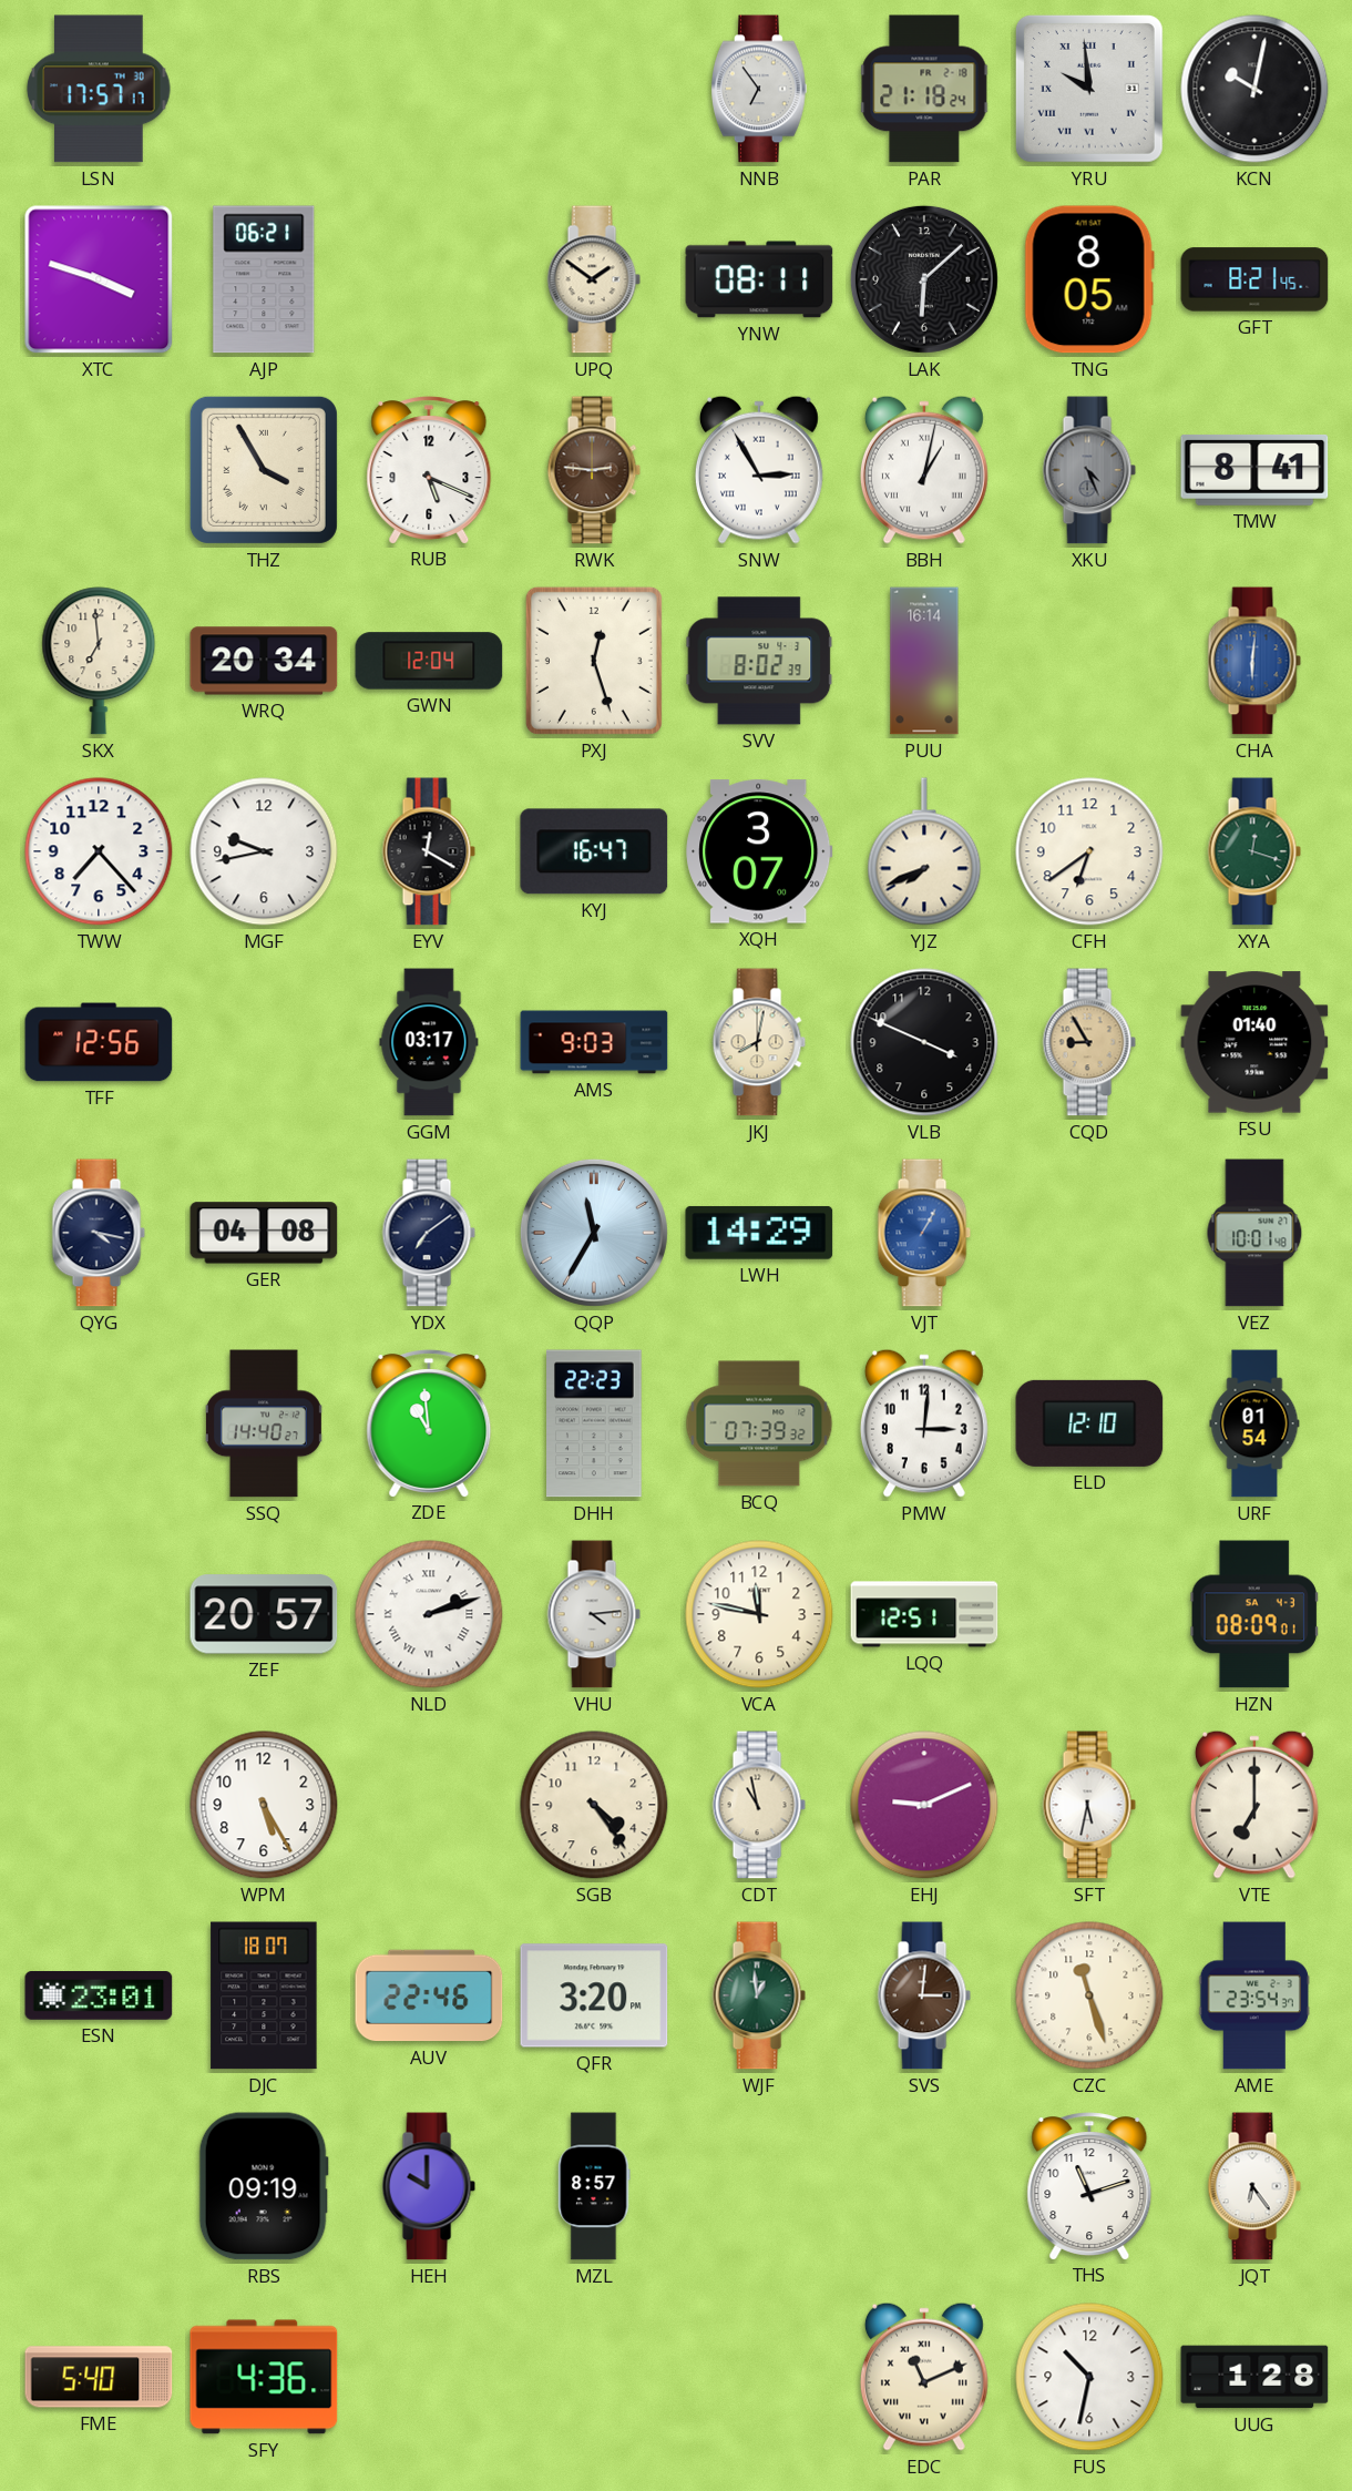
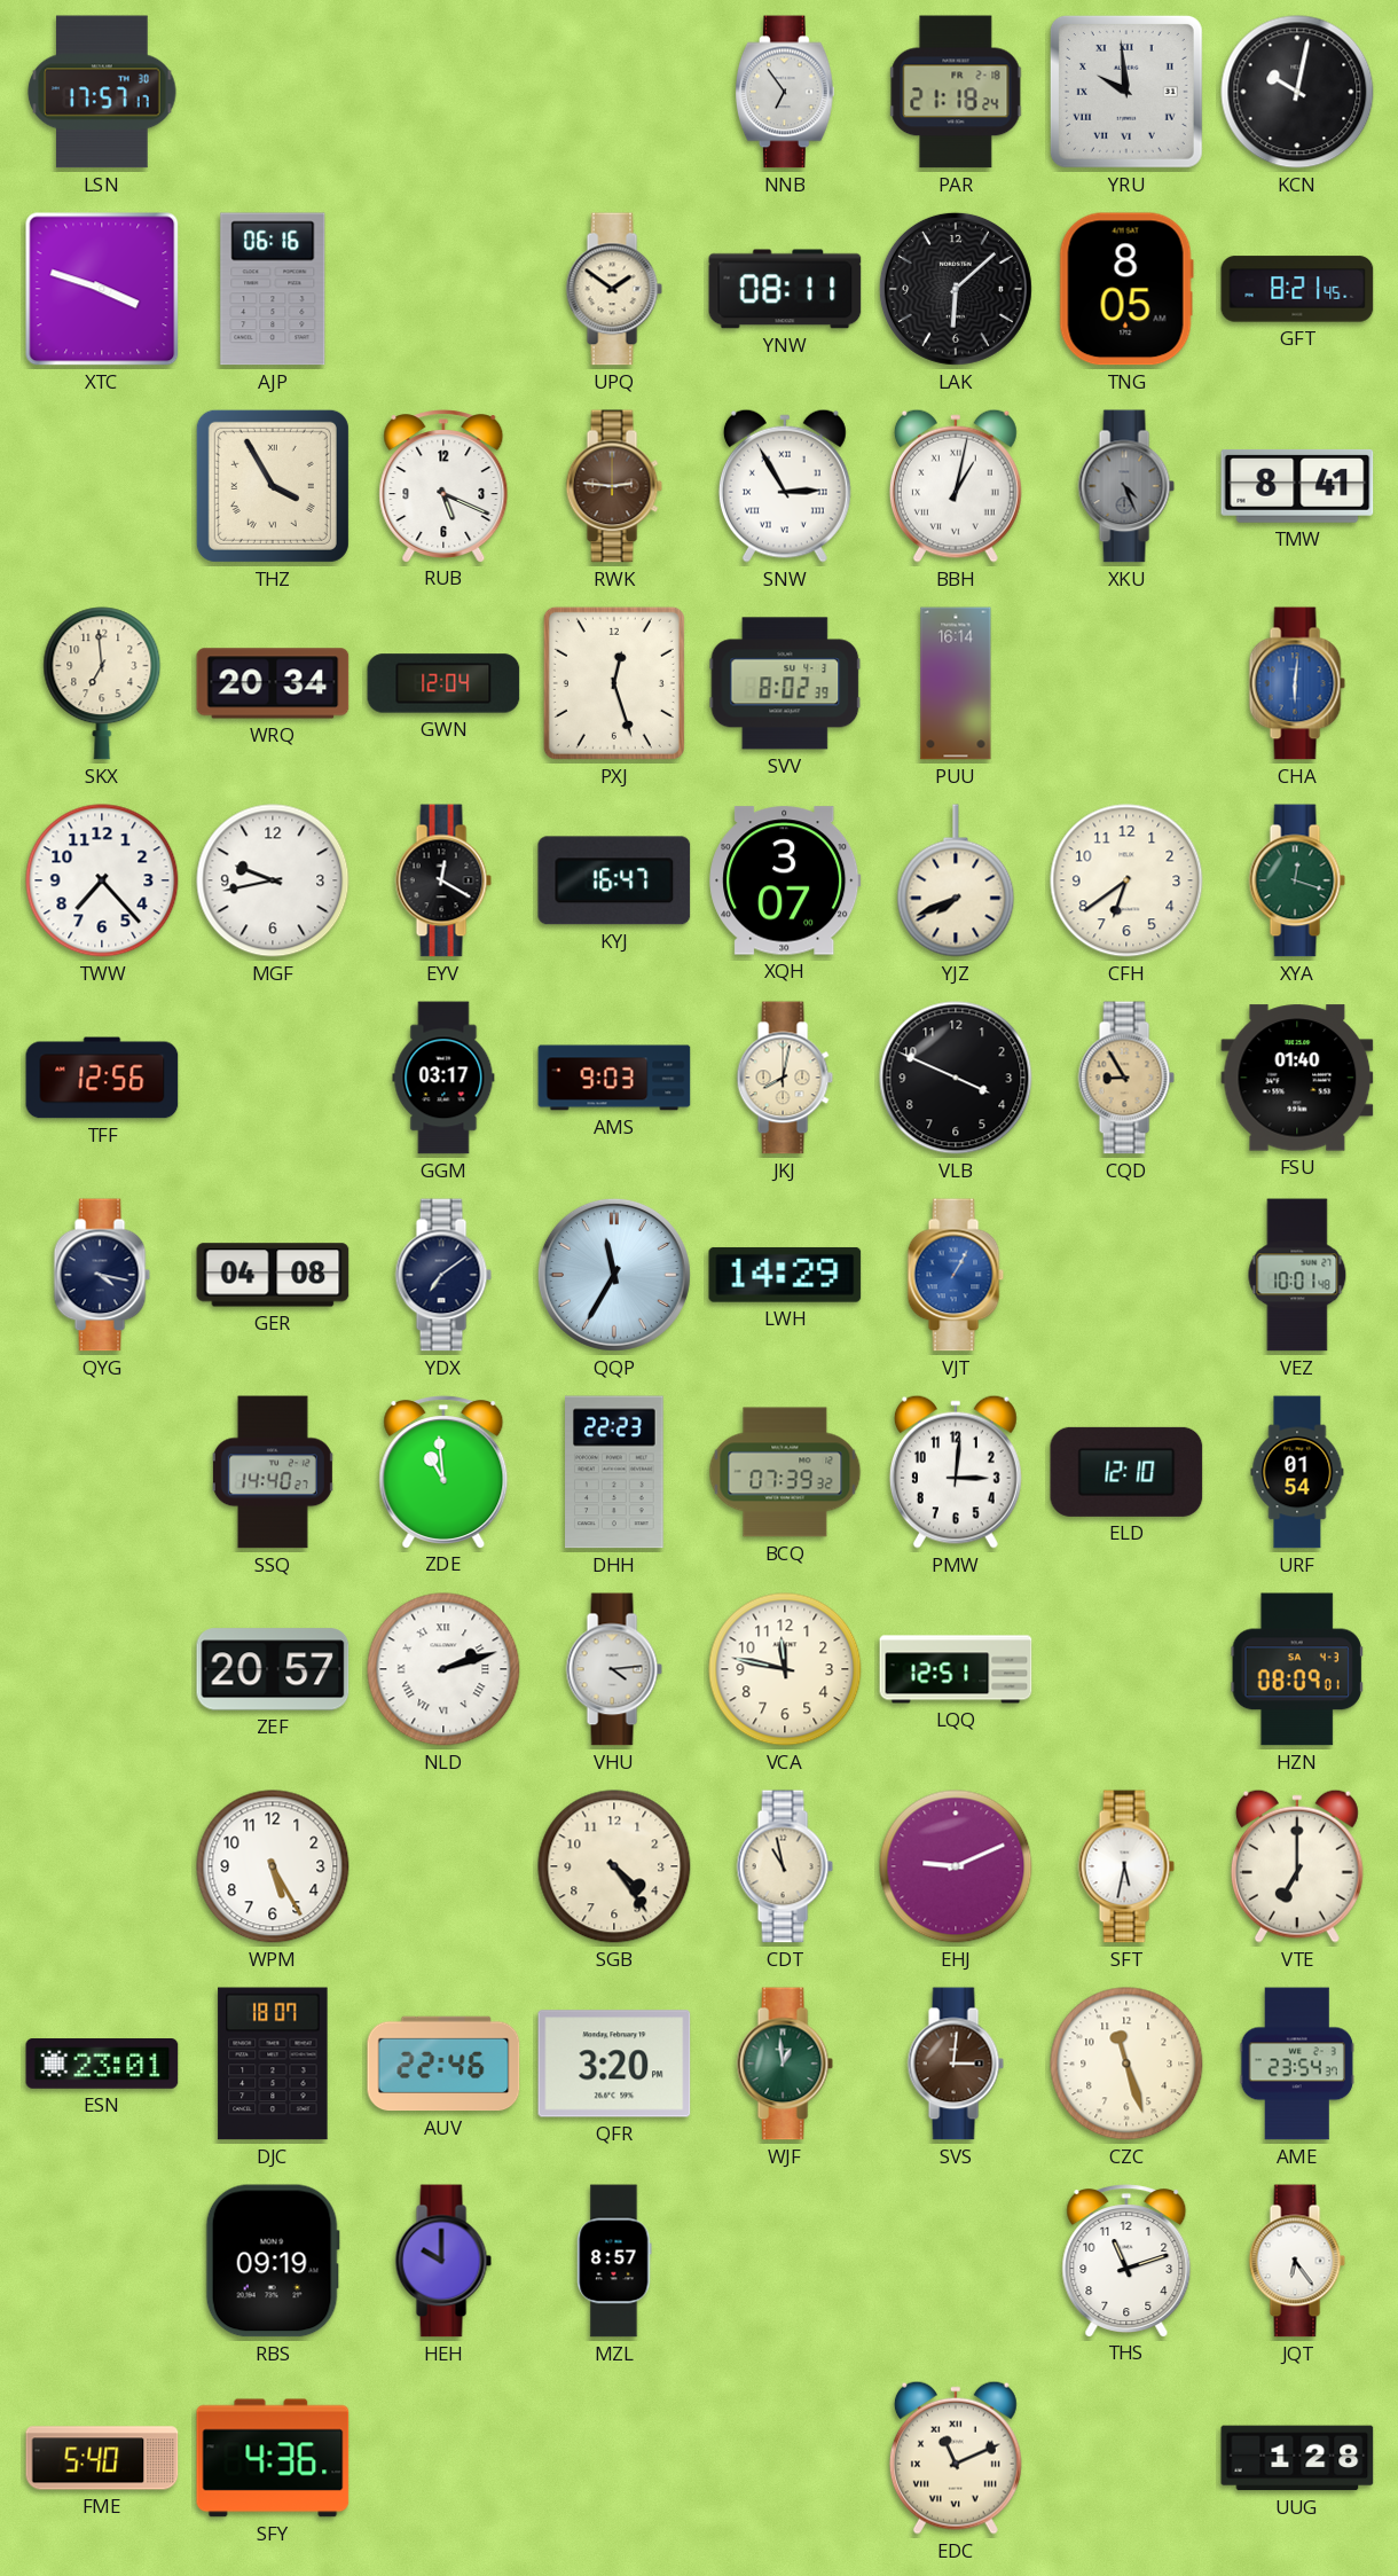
AJP: 06:21 -> 06:16 (273, 289)
FUS: 10:32 -> none (1089, 2377)
